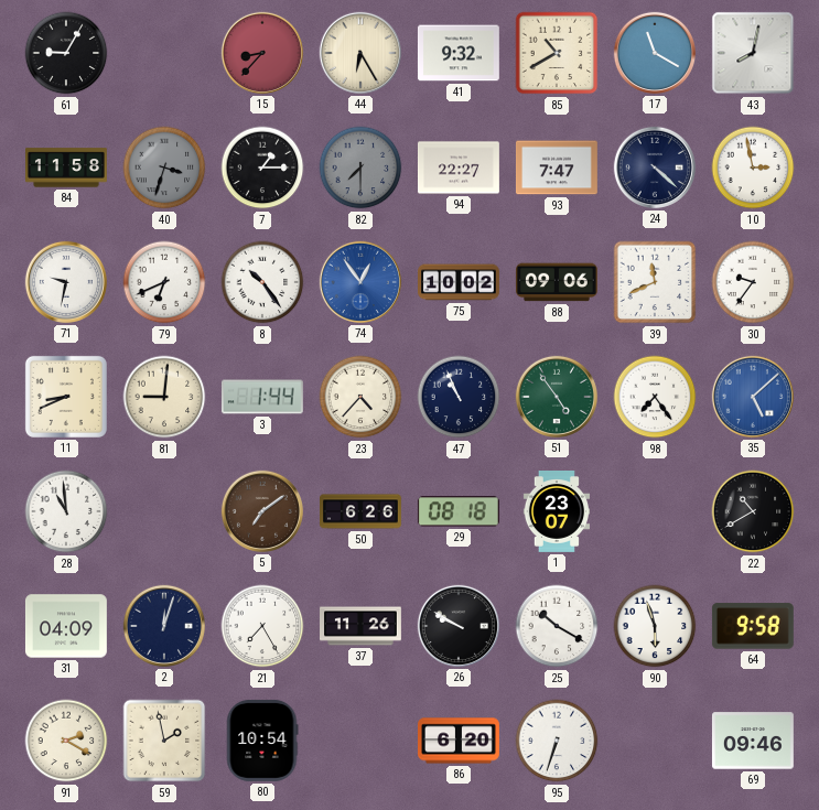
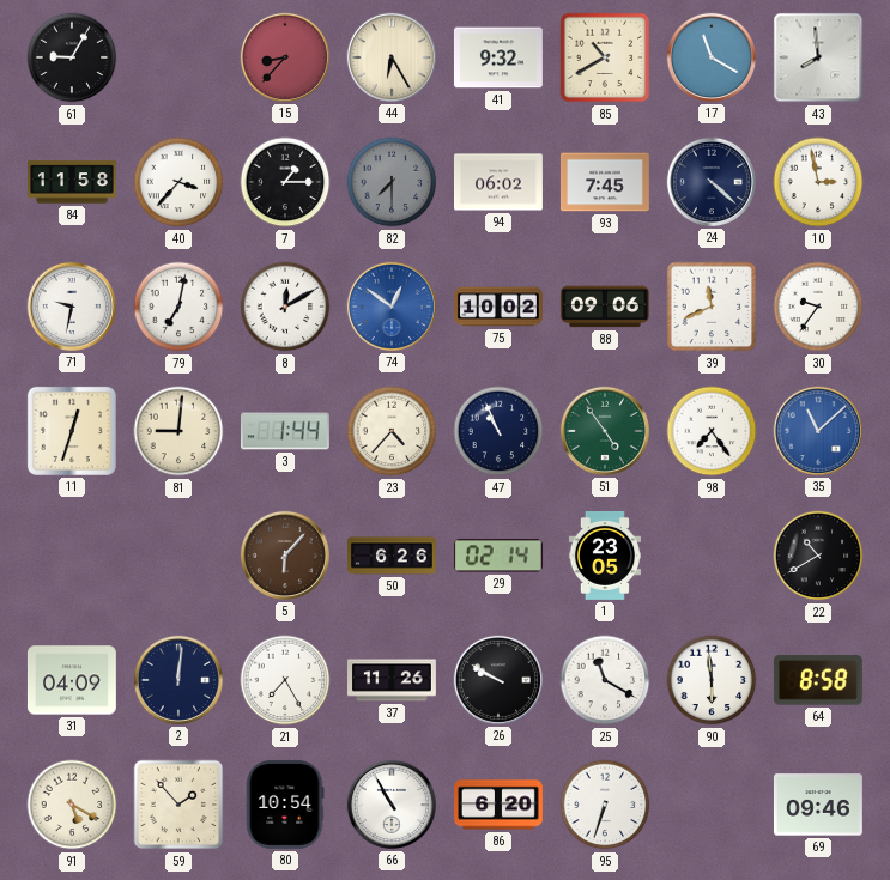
43: 8:02 -> 7:59 (818, 57)
40: 3:33 -> 3:37 (178, 182)
40 dial: grey -> white (178, 182)
94: 22:27 -> 06:02 (500, 182)
93: 7:47 -> 7:45 (605, 182)
79: 6:41 -> 7:02 (178, 307)
8: 10:24 -> 12:10 (285, 307)
74: 12:54 -> 12:51 (392, 307)
11: 8:41 -> 12:33 (72, 431)
35: 5:08 -> 11:08 (818, 431)
28: 10:59 -> none (66, 511)
5: 7:09 -> 6:07 (285, 556)
29: 08:18 -> 02:14 (498, 556)
1: 23:07 -> 23:05 (604, 557)
2: 12:03 -> 12:01 (178, 680)
25: 10:20 -> 11:20 (605, 680)
90: 5:57 -> 5:59 (712, 680)
64: 9:58 -> 8:58 (818, 680)
91: 2:20 -> 5:20 (72, 805)
59: 1:58 -> 1:53 (178, 805)
66: none -> 10:55 (392, 805)
